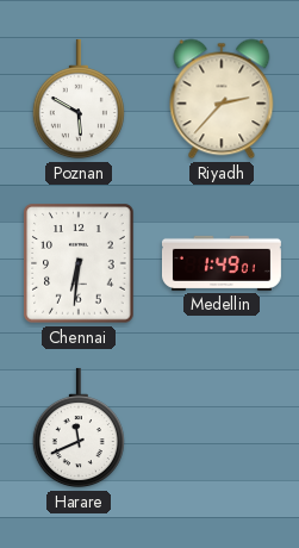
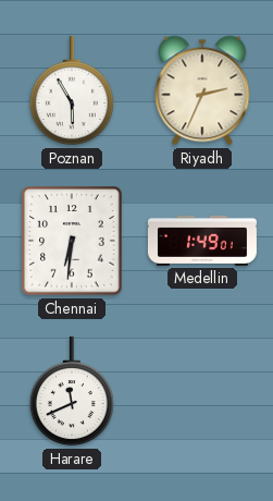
Poznan: 5:50 -> 5:55 (72, 90)
Riyadh: 2:37 -> 2:34 (202, 90)
